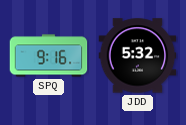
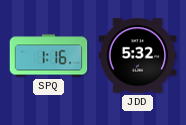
SPQ: 9:16 -> 1:16 (49, 56)
